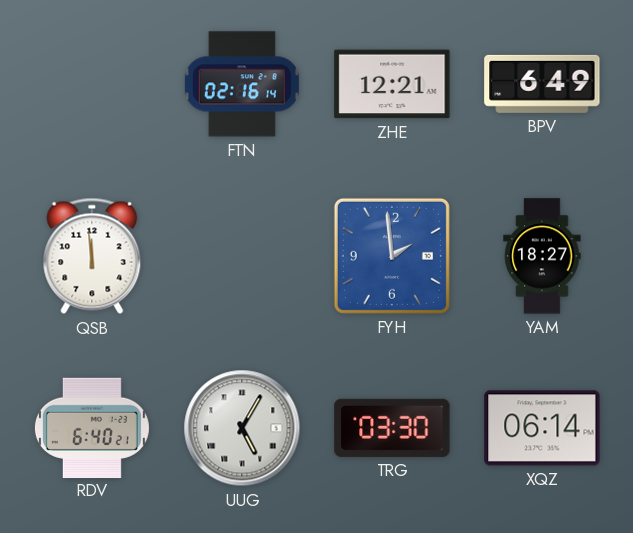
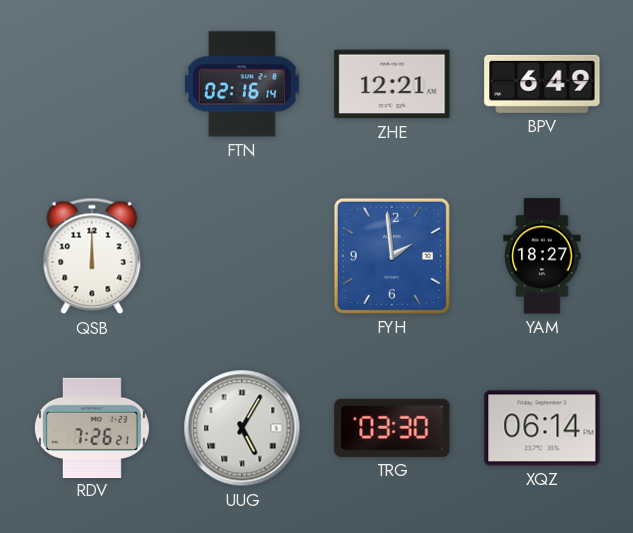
QSB: 11:59 -> 12:00 (92, 256)
RDV: 6:40 -> 7:26 (92, 427)
